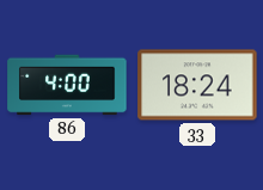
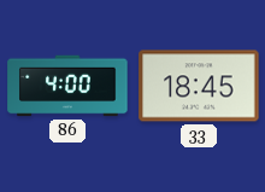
33: 18:24 -> 18:45 (199, 86)
